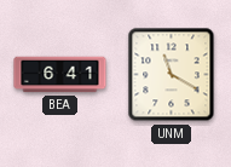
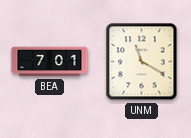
BEA: 6:41 -> 7:01 (50, 62)
